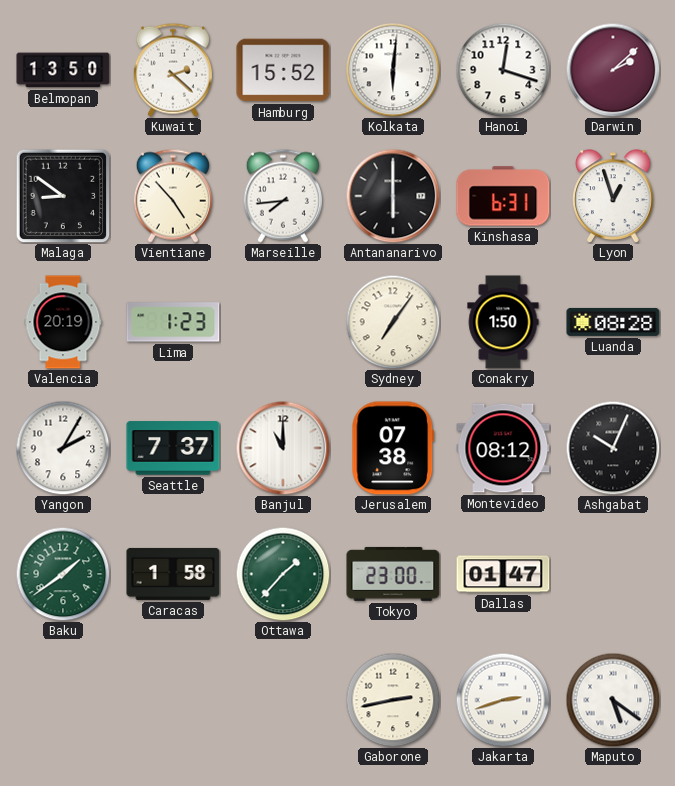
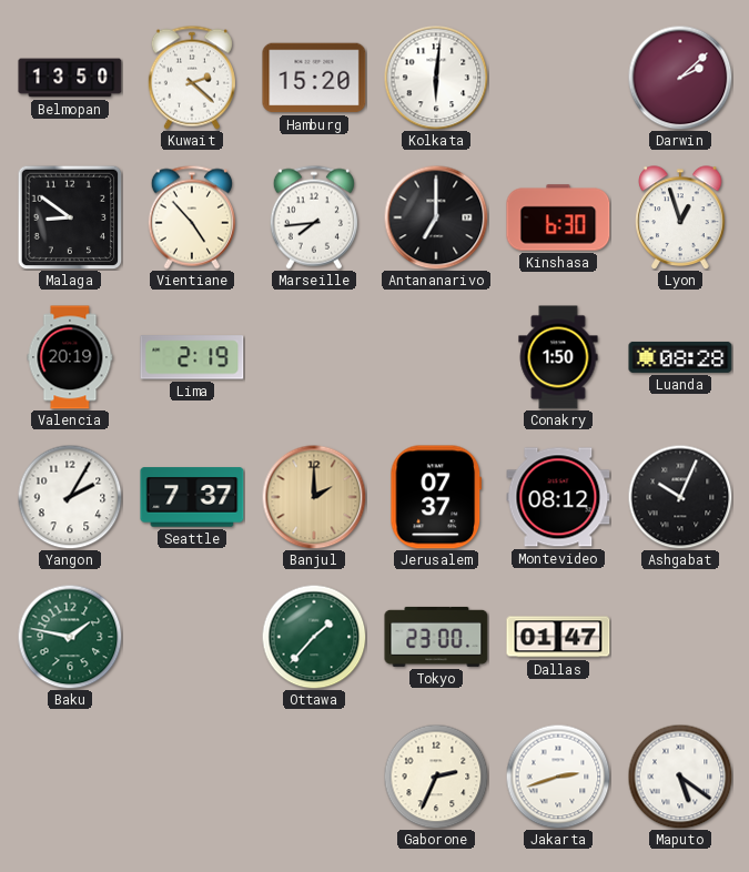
Hamburg: 15:52 -> 15:20 (314, 78)
Hanoi: 12:18 -> none (503, 70)
Antananarivo: 6:00 -> 7:00 (436, 217)
Kinshasa: 6:31 -> 6:30 (558, 217)
Lima: 1:23 -> 2:19 (192, 357)
Sydney: 7:06 -> none (393, 322)
Banjul: 11:00 -> 2:00 (314, 497)
Banjul dial: white -> champagne (314, 497)
Jerusalem: 07:38 -> 07:37 (436, 497)
Baku: 1:39 -> 1:47 (70, 637)
Caracas: 1:58 -> none (173, 574)
Gaborone: 2:43 -> 2:34 (436, 777)
